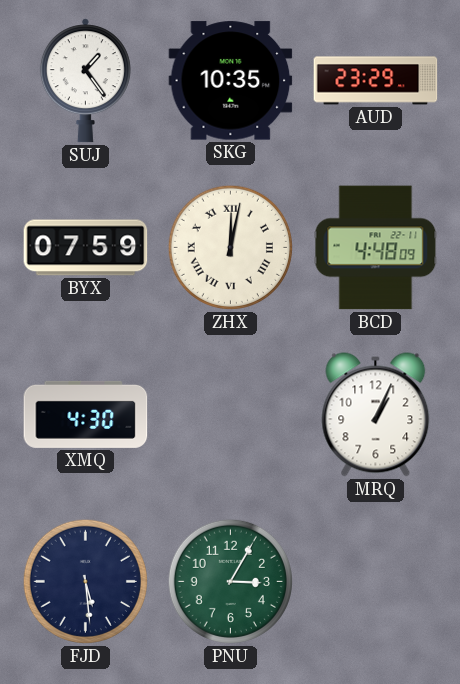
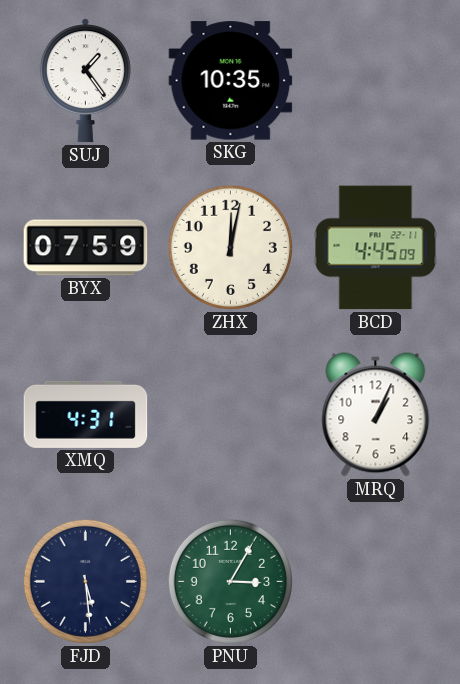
AUD: 23:29 -> none (376, 81)
ZHX numerals: Roman -> Arabic (230, 247)
BCD: 4:48 -> 4:45 (376, 248)
XMQ: 4:30 -> 4:31 (86, 414)
